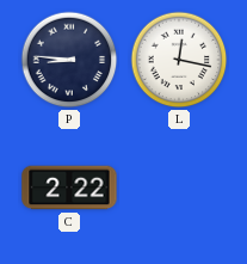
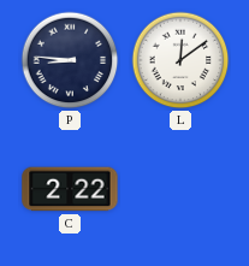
L: 12:17 -> 12:09 (180, 60)
